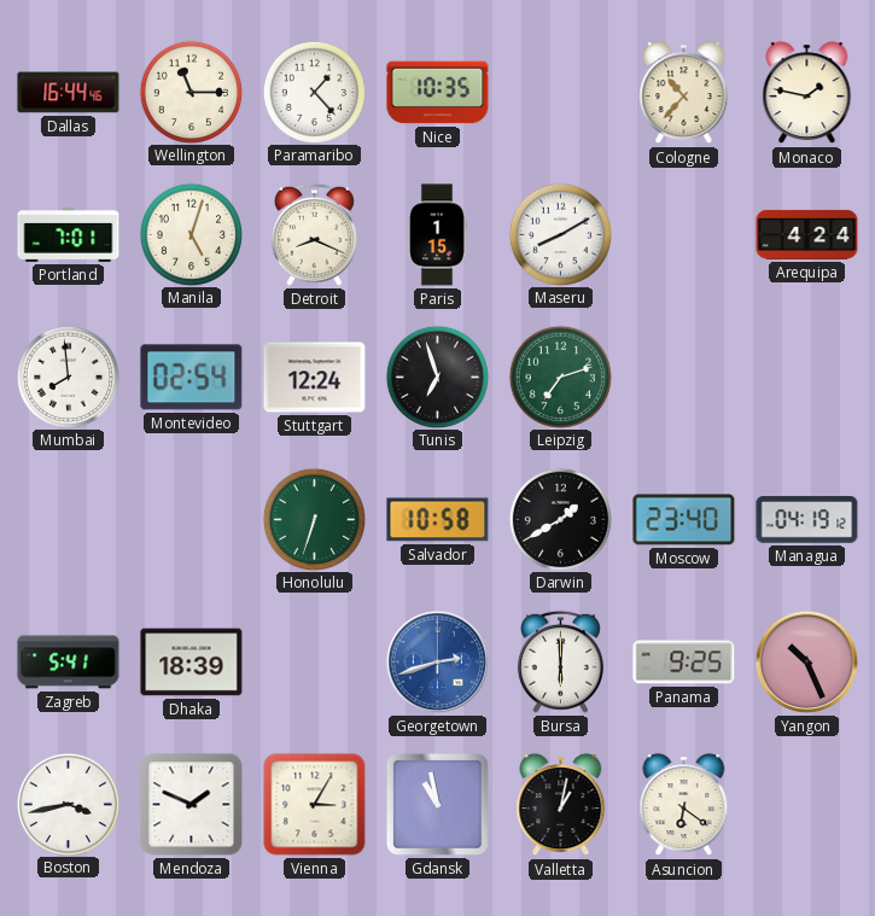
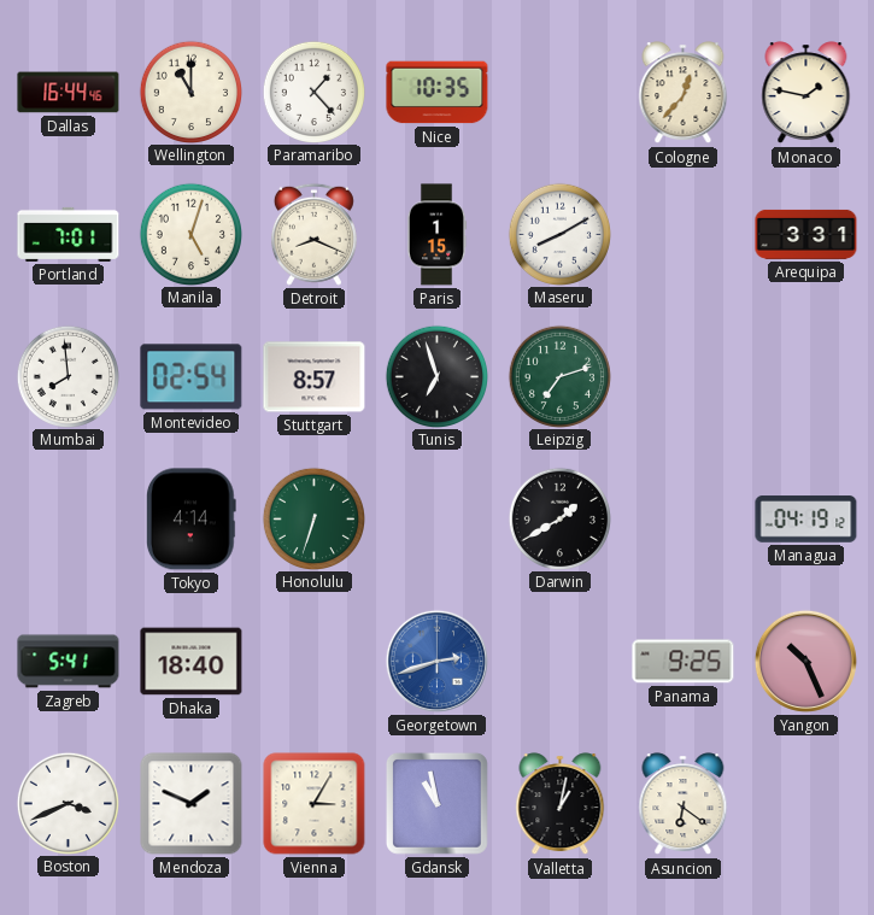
Wellington: 11:15 -> 11:00 (190, 92)
Cologne: 10:37 -> 12:37 (684, 93)
Arequipa: 4:24 -> 3:31 (806, 234)
Stuttgart: 12:24 -> 8:57 (315, 377)
Tokyo: none -> 4:14 (190, 520)
Salvador: 10:58 -> none (438, 520)
Moscow: 23:40 -> none (684, 520)
Dhaka: 18:39 -> 18:40 (192, 662)
Bursa: 6:00 -> none (560, 661)
Boston: 3:43 -> 3:41 (68, 803)
